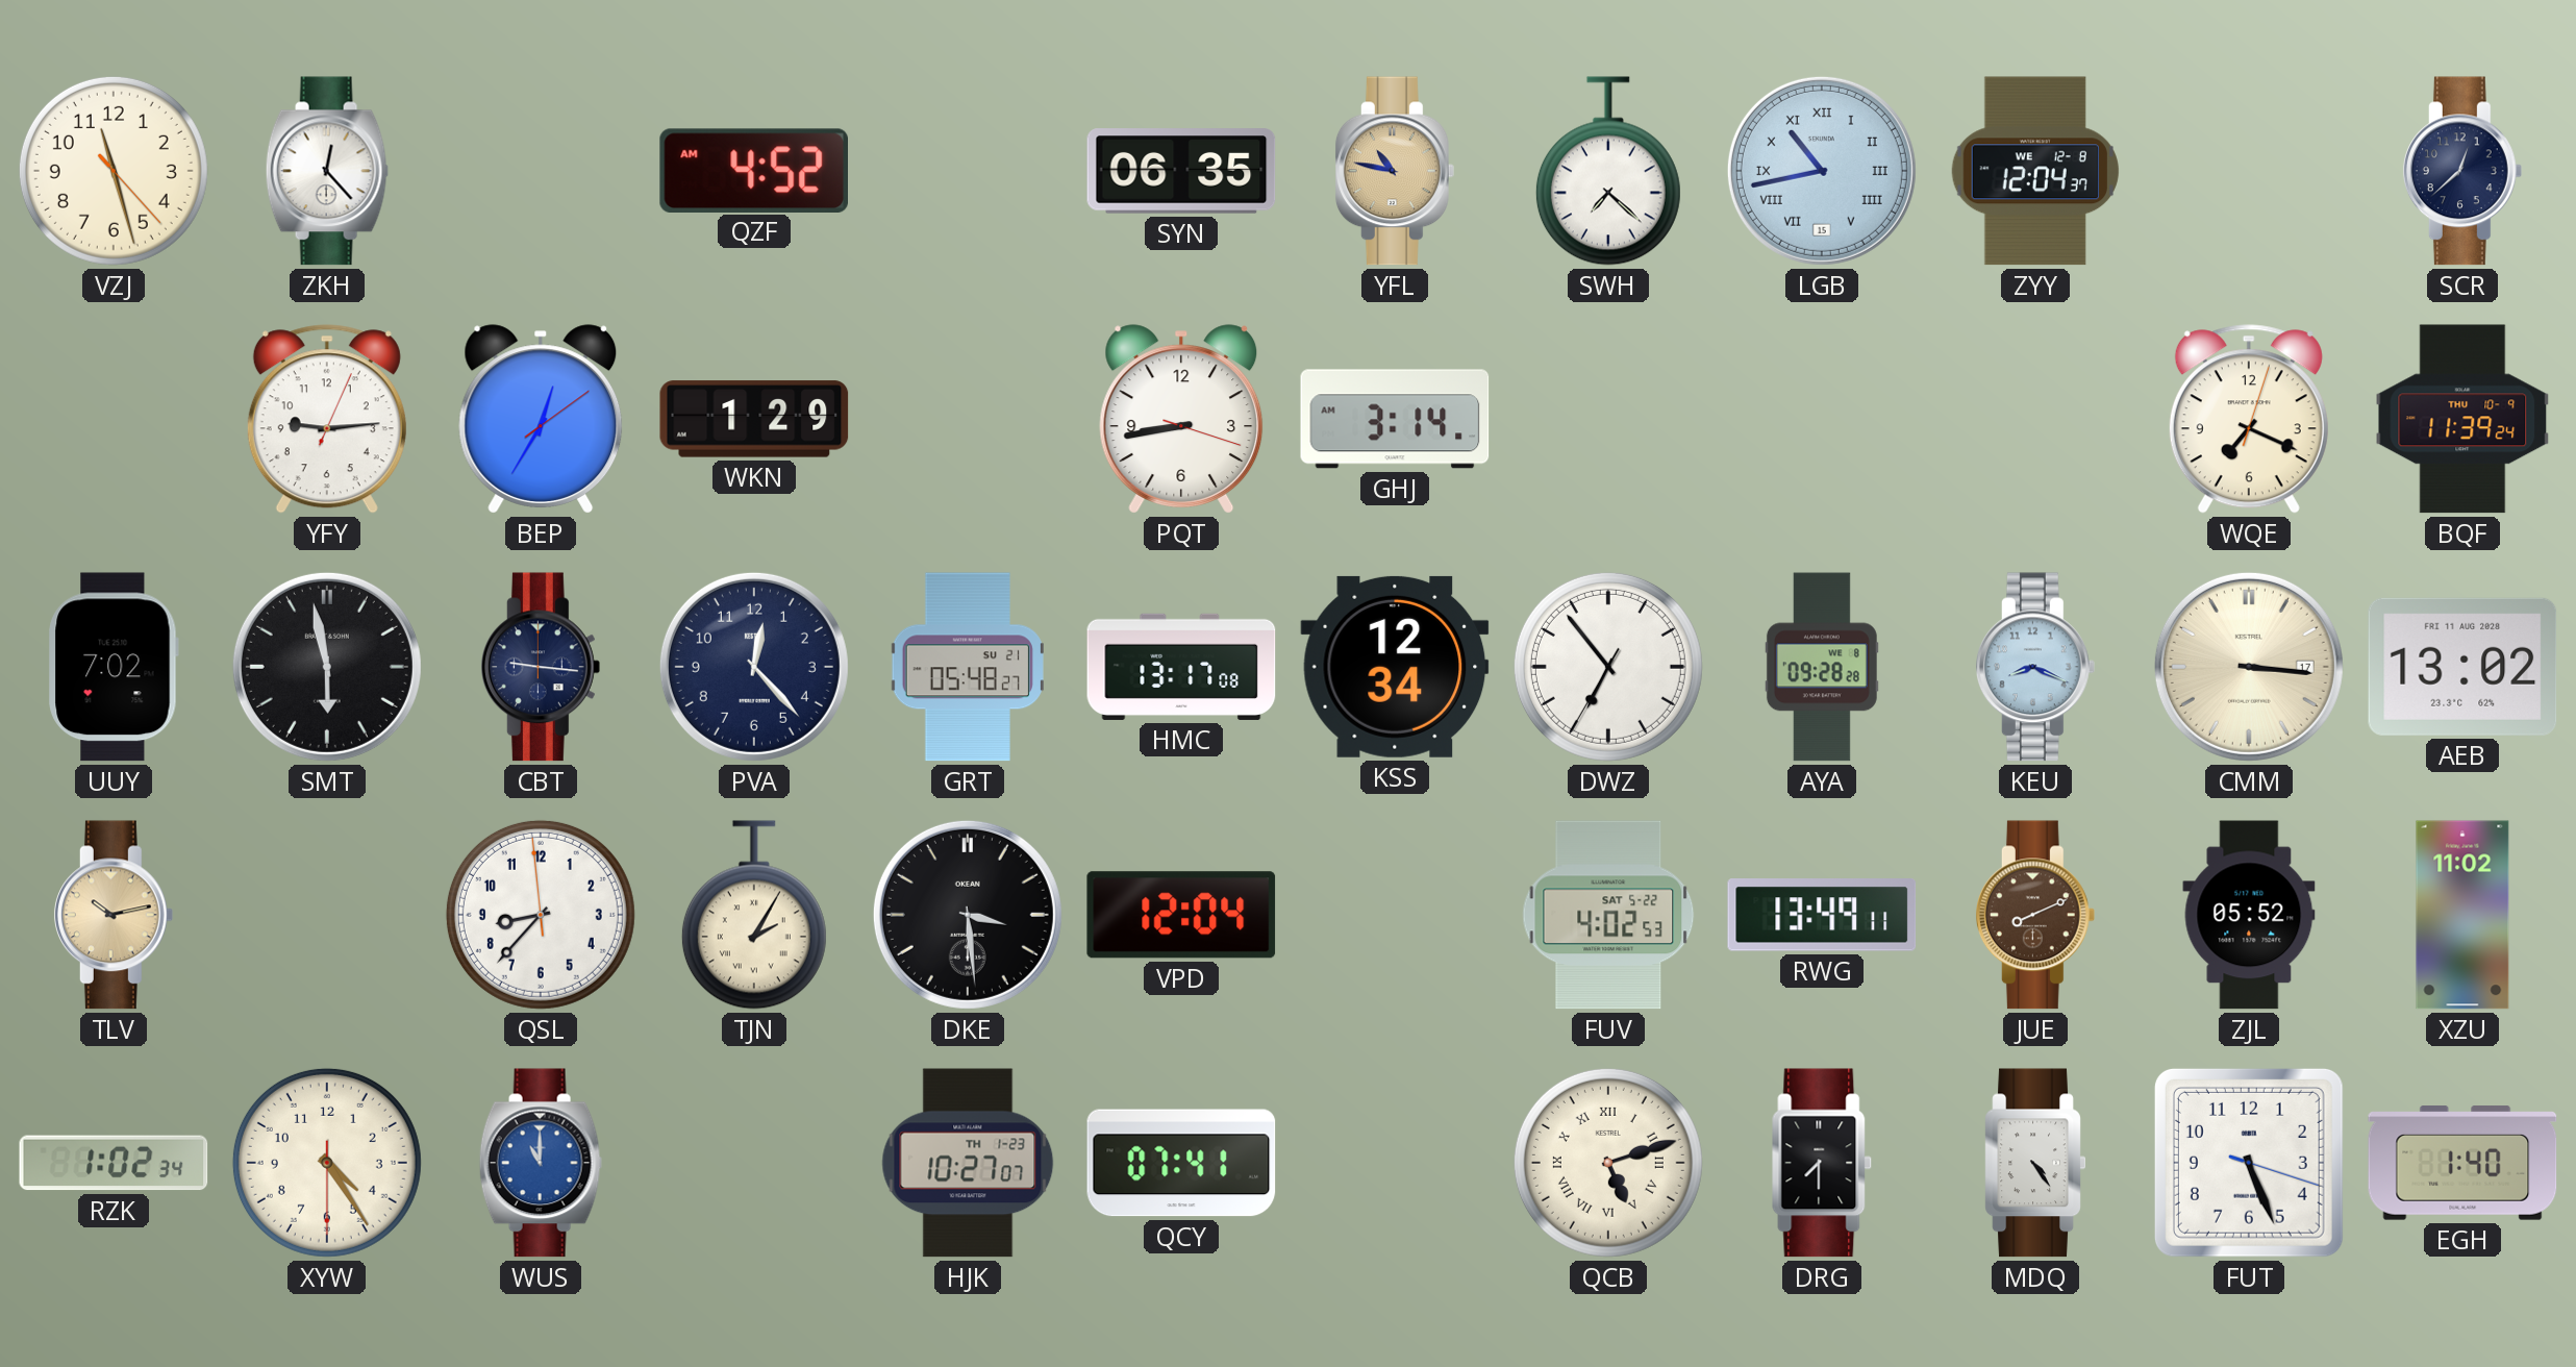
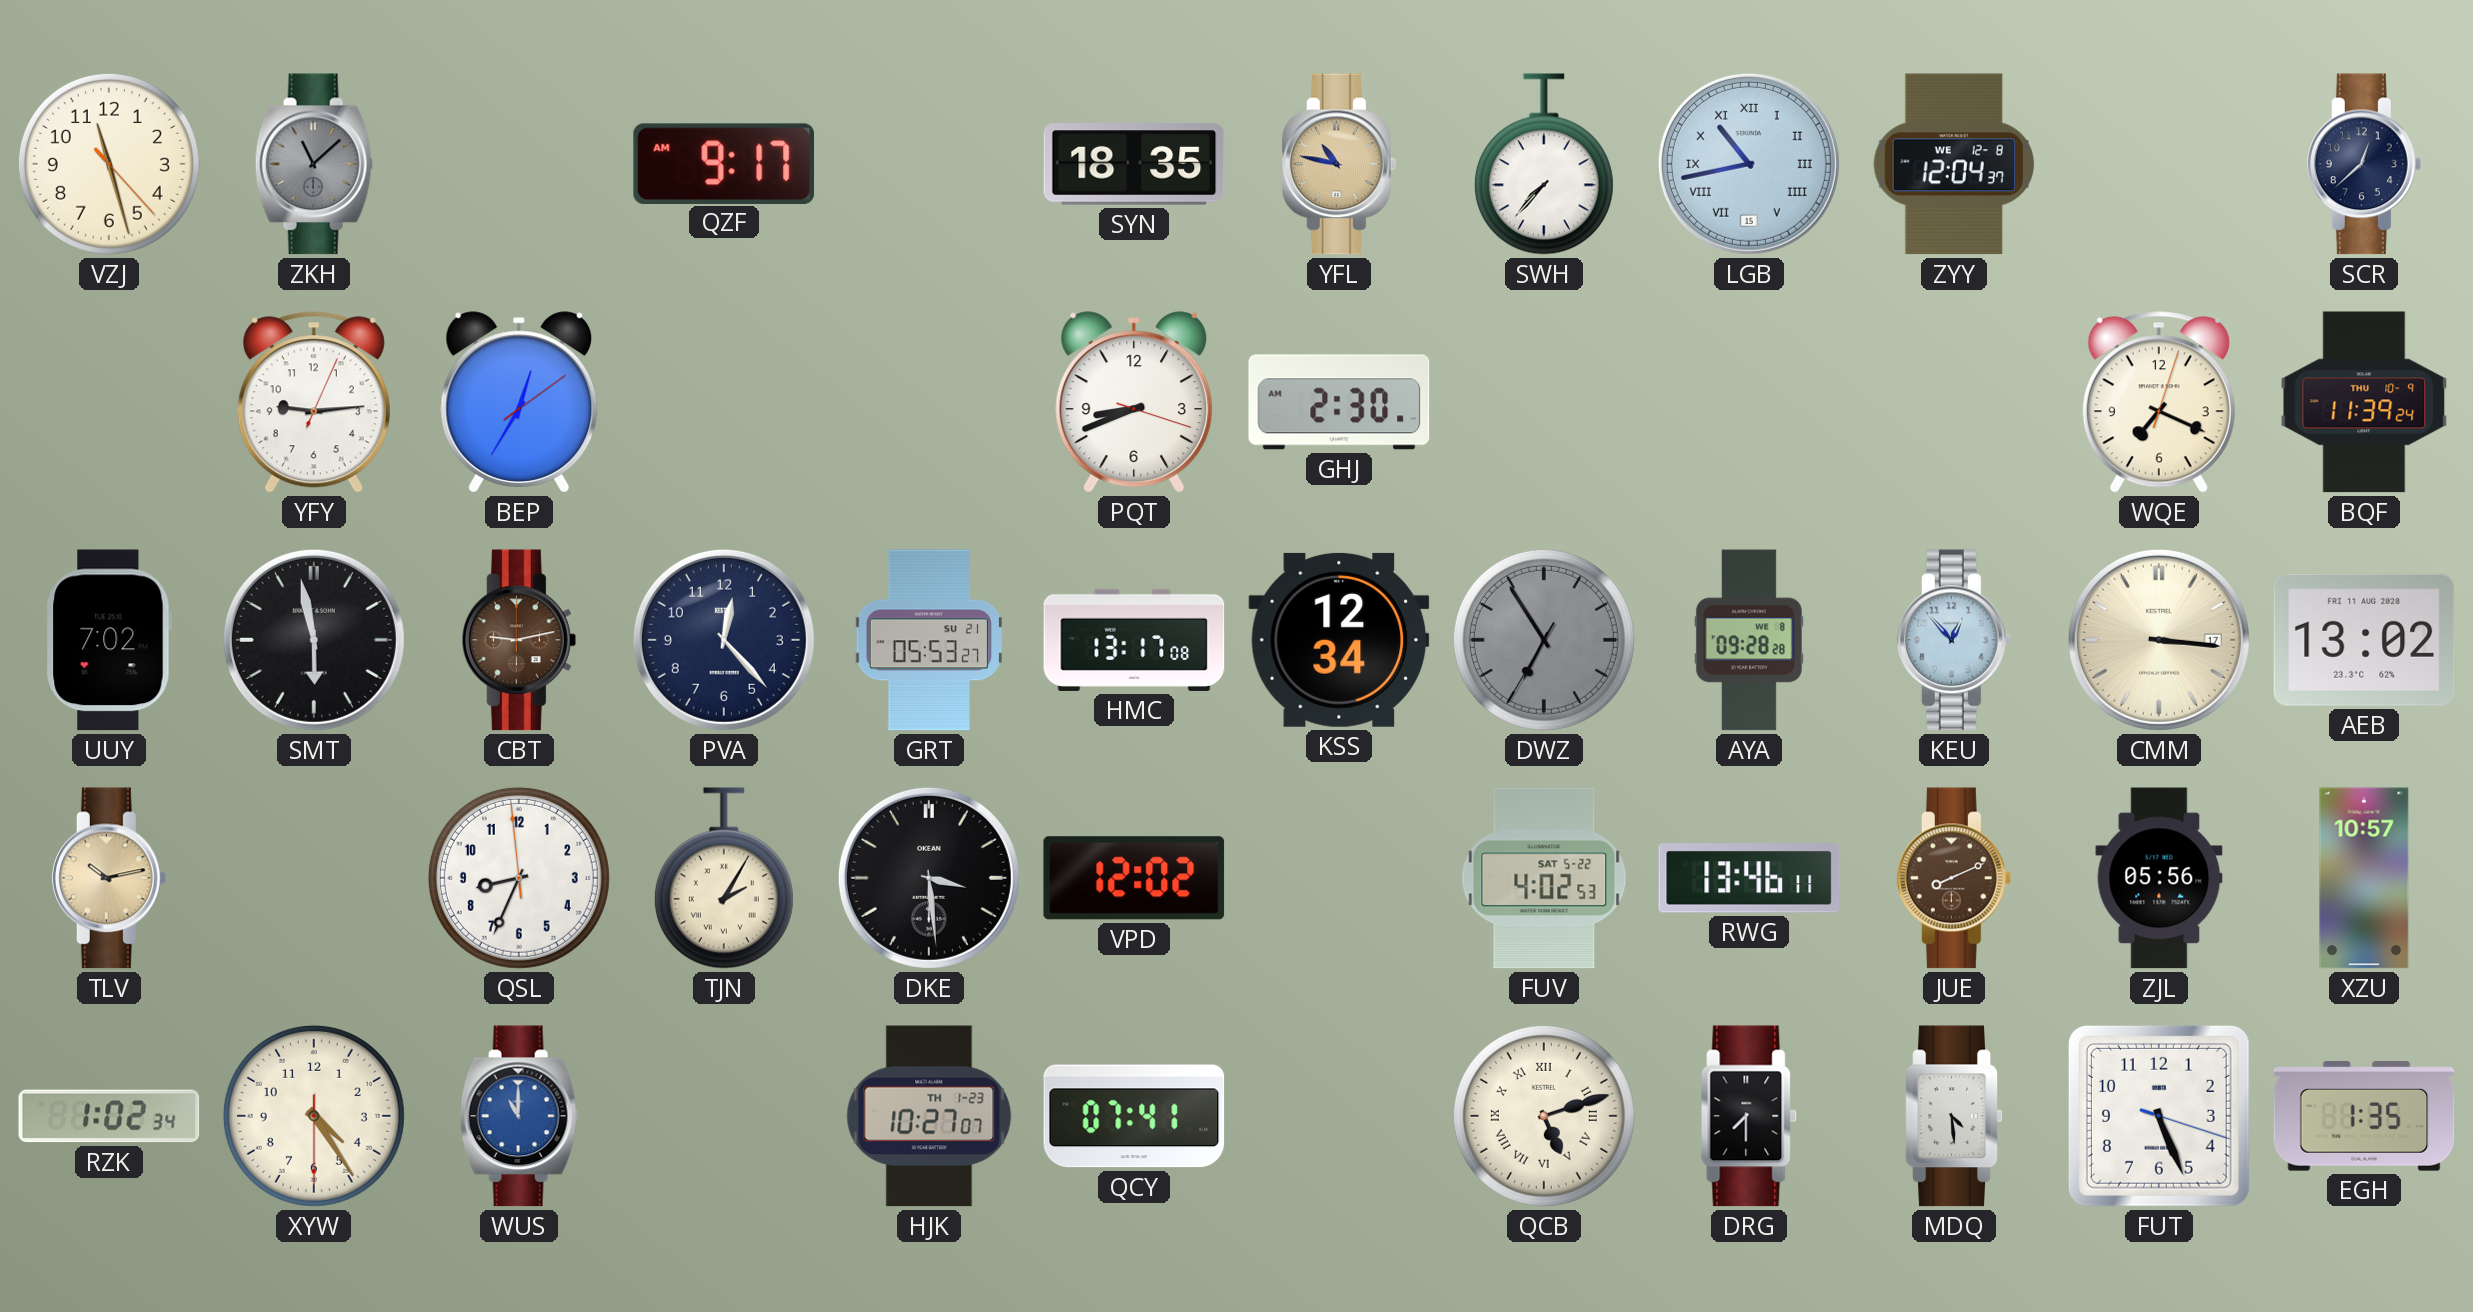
ZKH: 12:23 -> 11:08 (314, 164)
ZKH dial: white -> grey (314, 164)
QZF: 4:52 -> 9:17 (723, 163)
SYN: 06:35 -> 18:35 (1134, 164)
SWH: 7:22 -> 7:37 (1544, 164)
WKN: 1:29 -> none (754, 419)
PQT: 8:43 -> 8:41 (1134, 402)
GHJ: 3:14 -> 2:30 (1339, 402)
CBT: 9:16 -> 9:13 (519, 640)
CBT dial: navy -> brown (519, 640)
GRT: 05:48 -> 05:53 (929, 640)
DWZ: 6:53 -> 6:54 (1544, 640)
DWZ dial: white -> grey (1544, 640)
KEU: 8:19 -> 12:53 (1954, 640)
QSL: 8:36 -> 8:33 (519, 878)
VPD: 12:04 -> 12:02 (1134, 878)
RWG: 13:49 -> 13:46 (1749, 878)
ZJL: 05:52 -> 05:56 (2159, 878)
XZU: 11:02 -> 10:57 (2364, 878)
MDQ: 4:24 -> 4:29 (1954, 1116)
EGH: 1:40 -> 1:35 (2364, 1116)
